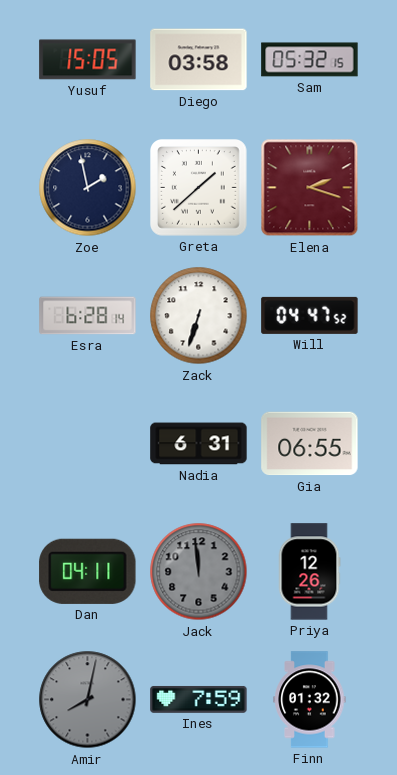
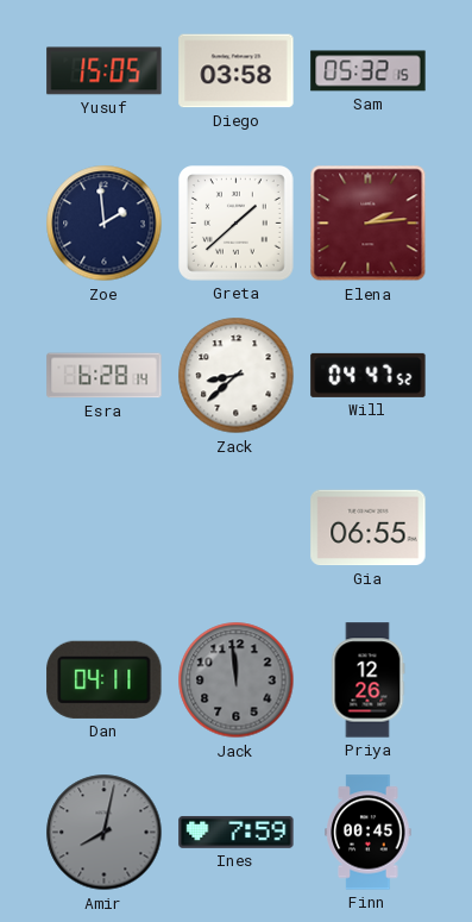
Zoe: 1:58 -> 1:59 (105, 224)
Elena: 2:18 -> 2:14 (369, 224)
Zack: 6:33 -> 8:38 (237, 376)
Nadia: 6:31 -> none (199, 444)
Finn: 01:32 -> 00:45 (369, 833)
